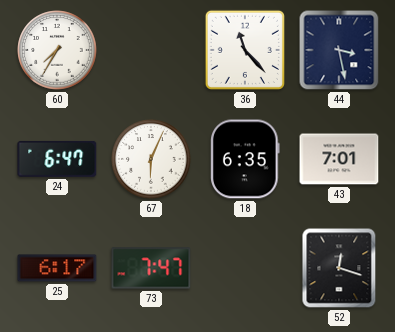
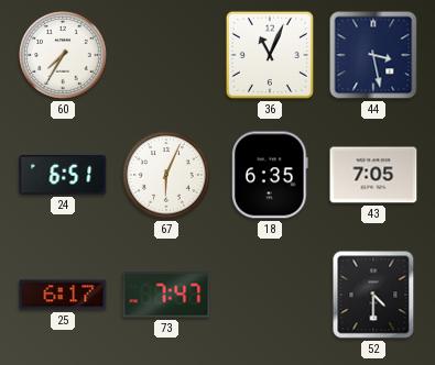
36: 11:23 -> 11:04 (270, 55)
24: 6:47 -> 6:51 (63, 175)
43: 7:01 -> 7:05 (373, 175)
52: 12:18 -> 4:30 (373, 295)
